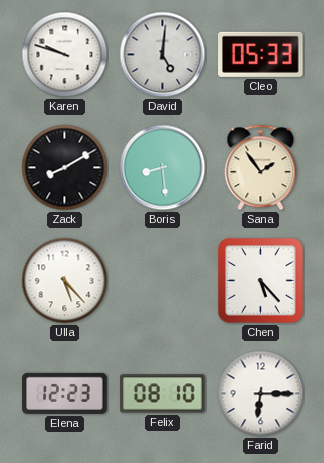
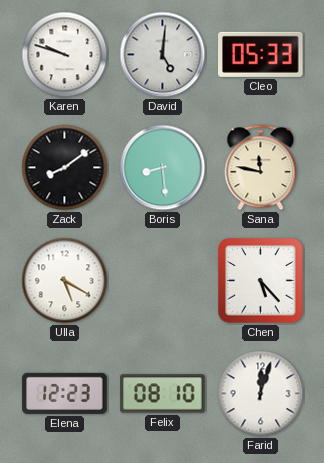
Zack: 8:10 -> 8:09 (65, 168)
Sana: 1:54 -> 11:47 (261, 168)
Ulla: 5:23 -> 5:20 (65, 281)
Farid: 6:15 -> 12:03 (261, 394)
